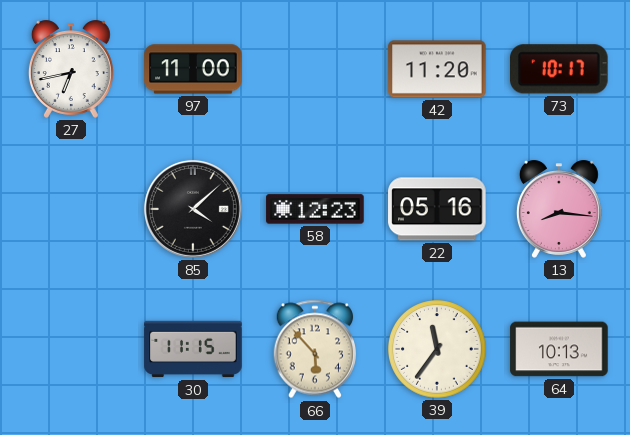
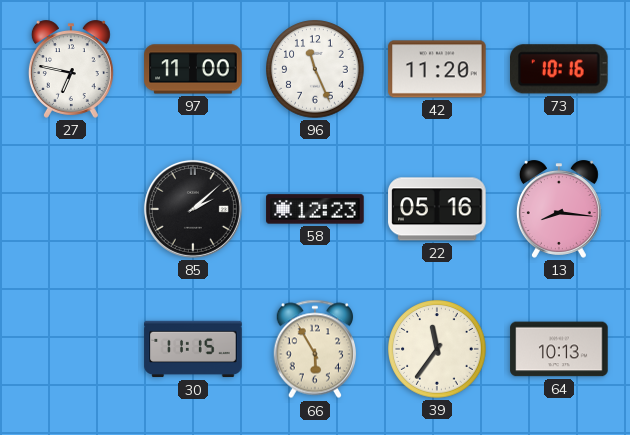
27: 6:43 -> 6:47 (71, 69)
96: none -> 11:26 (315, 69)
73: 10:17 -> 10:16 (560, 69)
85: 4:08 -> 2:08 (193, 209)
66: 5:53 -> 5:55 (314, 349)
